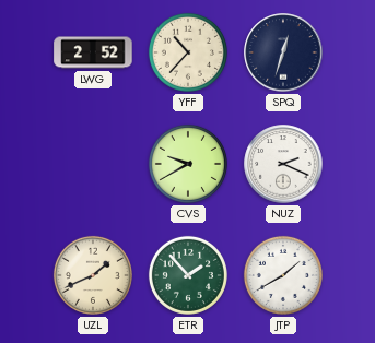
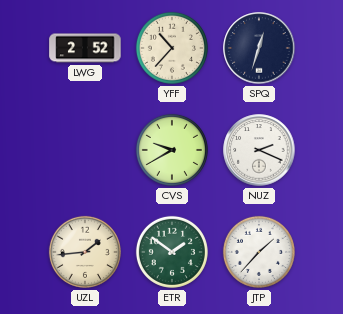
UZL: 1:41 -> 1:44 (85, 252)
ETR: 1:53 -> 1:51 (172, 252)
JTP: 1:40 -> 1:37 (259, 252)
